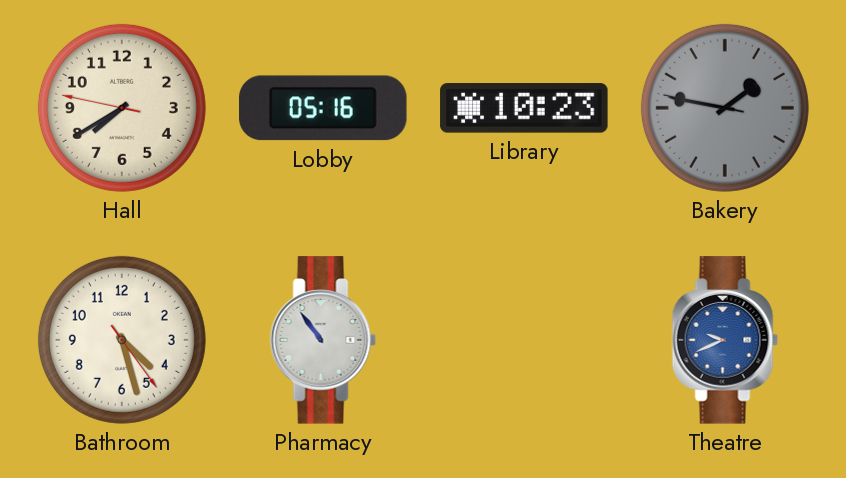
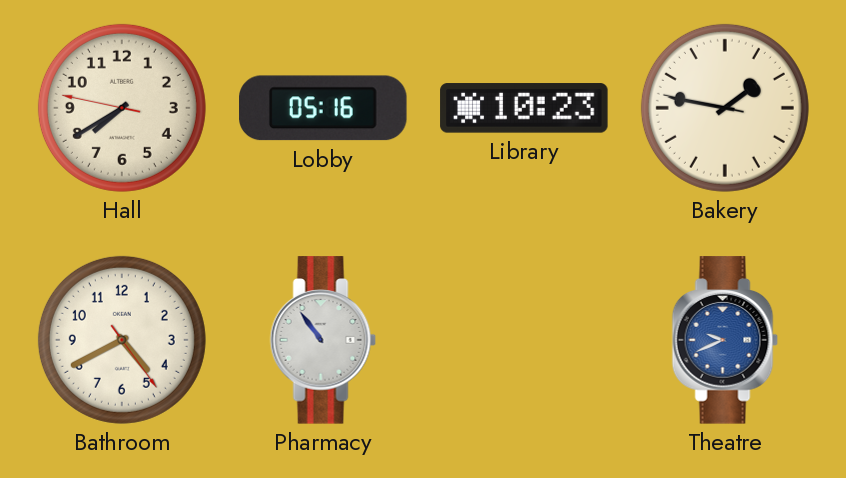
Bakery dial: grey -> cream (725, 108)
Bathroom: 4:27 -> 4:40 (122, 340)
